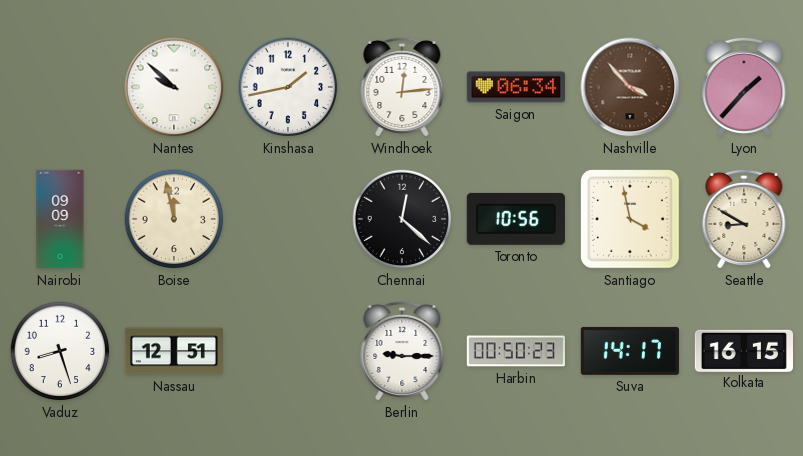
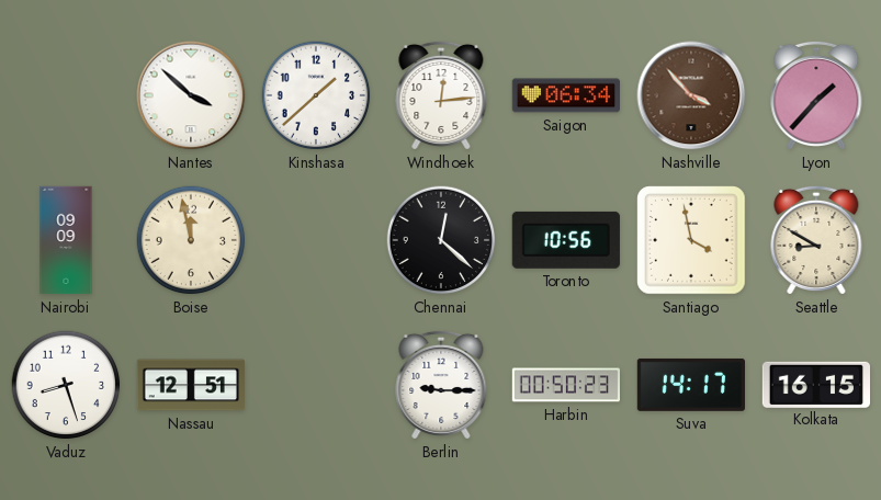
Nantes: 9:52 -> 3:52 (191, 95)
Kinshasa: 1:43 -> 1:38 (316, 95)
